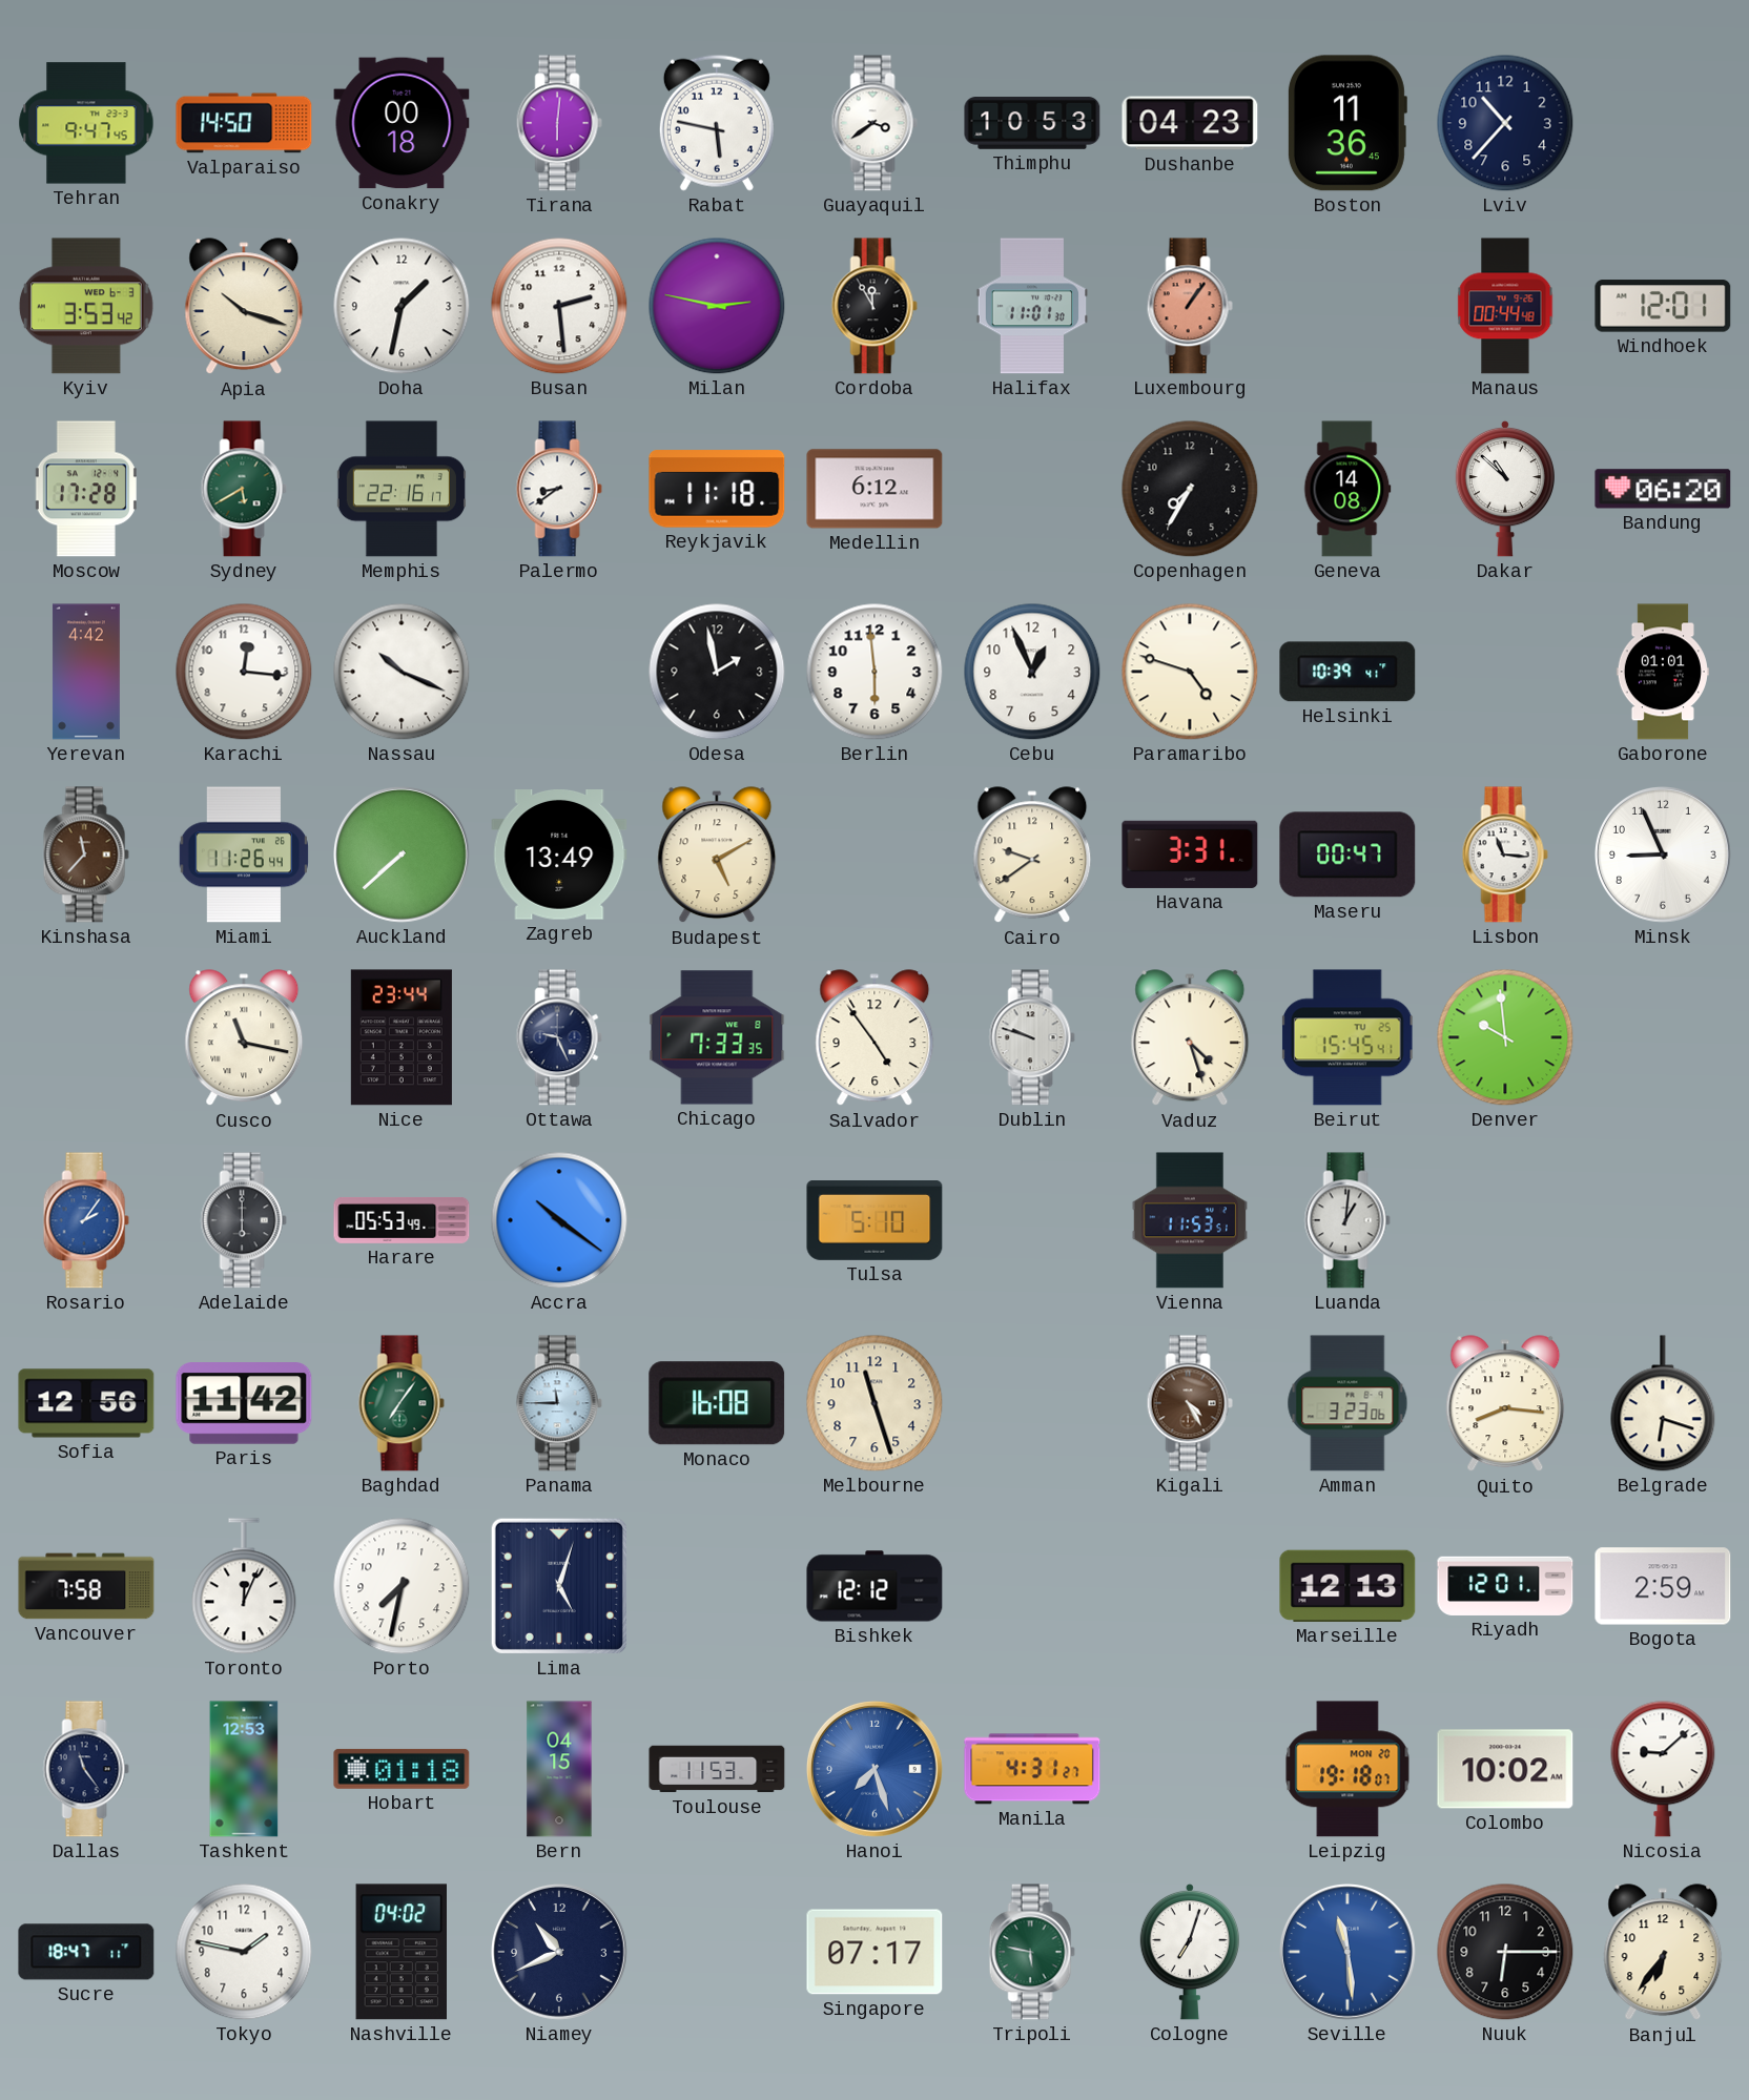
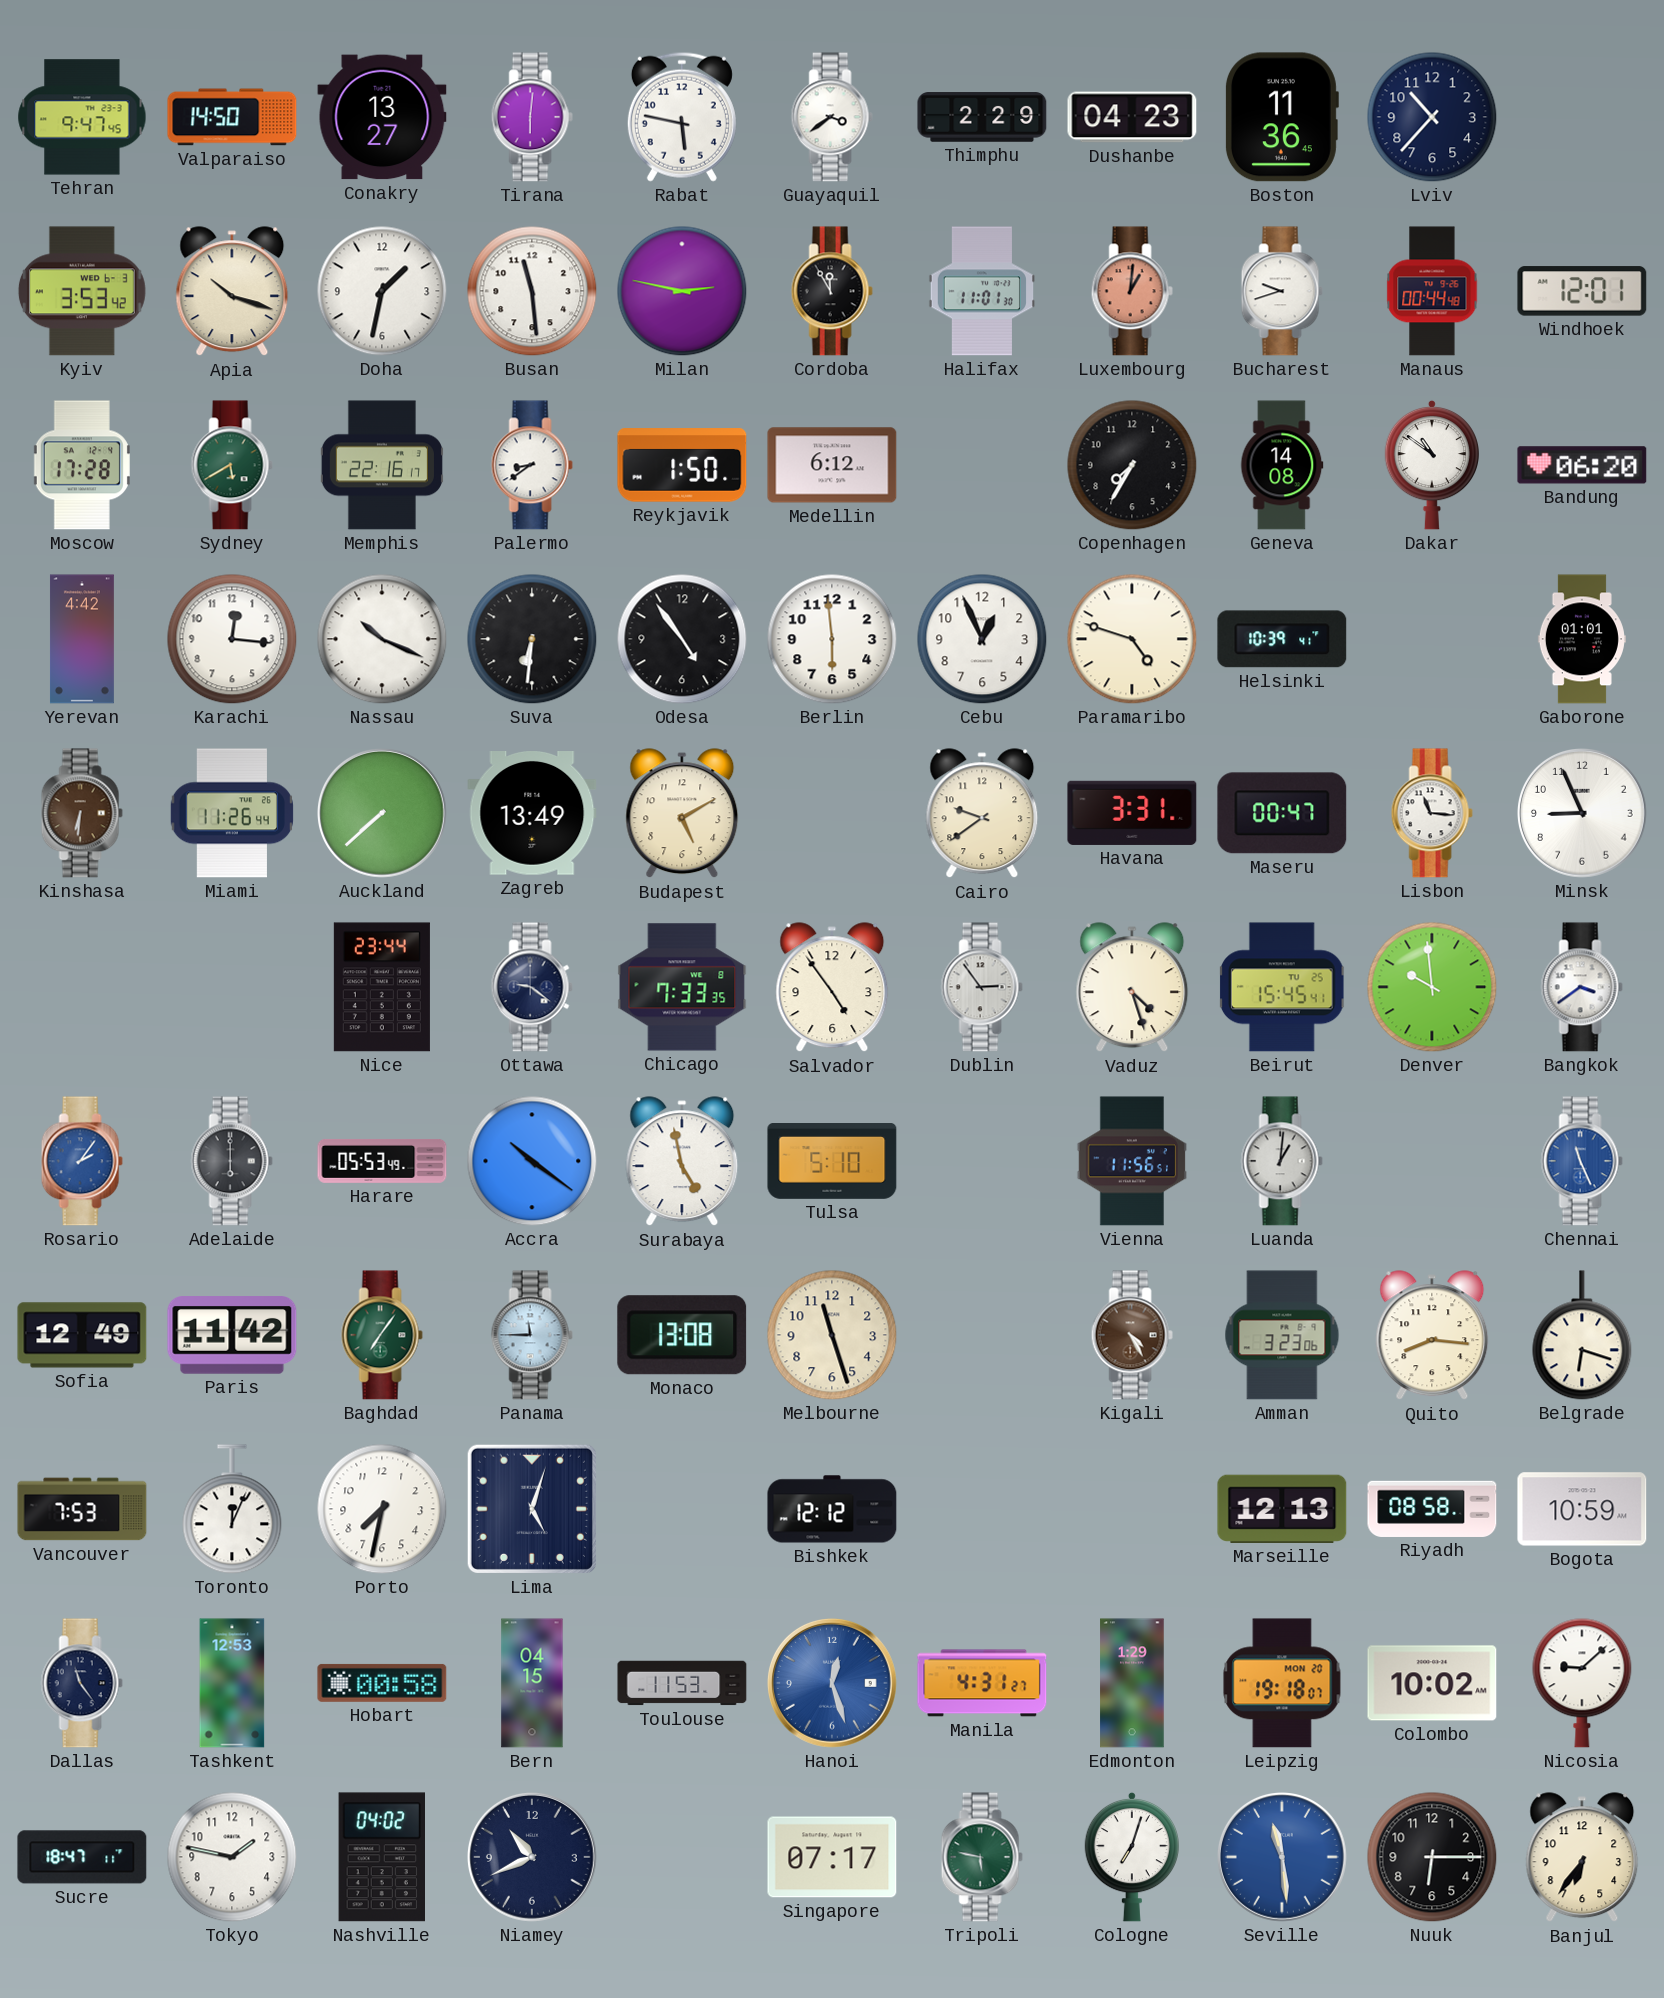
Conakry: 00:18 -> 13:27 (382, 117)
Thimphu: 10:53 -> 2:29 (982, 117)
Busan: 2:29 -> 11:29 (532, 291)
Luxembourg: 1:06 -> 1:01 (1132, 291)
Bucharest: none -> 9:42 (1282, 291)
Reykjavik: 11:18 -> 1:50 (682, 465)
Dakar: 10:52 -> 10:51 (1431, 465)
Suva: none -> 6:31 (532, 639)
Odesa: 1:58 -> 4:54 (682, 639)
Kinshasa: 11:37 -> 6:31 (82, 813)
Cusco: 11:17 -> none (244, 1038)
Ottawa: 9:26 -> 9:21 (532, 987)
Dublin: 9:48 -> 2:54 (982, 987)
Bangkok: none -> 3:39 (1582, 987)
Surabaya: none -> 4:58 (682, 1162)
Vienna: 11:53 -> 11:56 (1132, 1161)
Chennai: none -> 11:26 (1582, 1161)
Sofia: 12:56 -> 12:49 (82, 1335)
Monaco: 16:08 -> 13:08 (682, 1335)
Vancouver: 7:58 -> 7:53 (82, 1509)
Riyadh: 12:01 -> 08:58 (1432, 1509)
Bogota: 2:59 -> 10:59 (1582, 1509)
Hobart: 01:18 -> 00:58 (382, 1683)
Hanoi: 7:27 -> 12:27 (833, 1684)
Edmonton: none -> 1:29 (1132, 1683)
